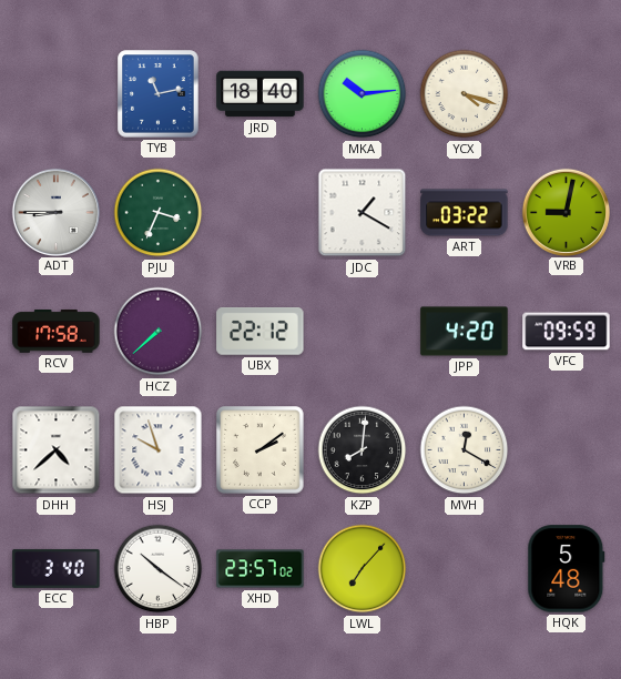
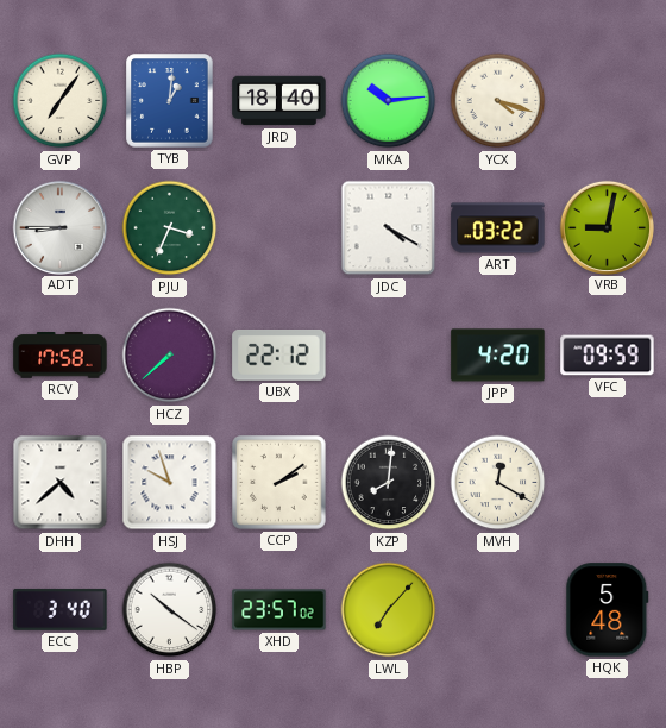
GVP: none -> 7:06 (61, 101)
TYB: 11:13 -> 1:01 (170, 101)
JDC: 1:20 -> 4:20 (389, 228)
